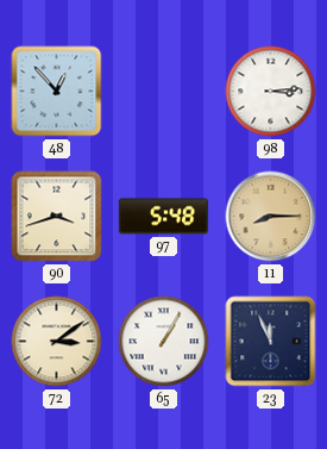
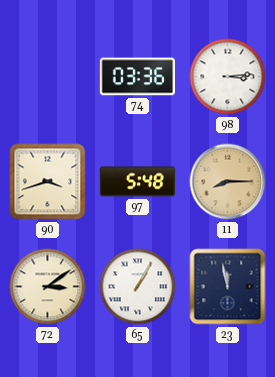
48: 12:53 -> none (57, 92)
74: none -> 03:36 (137, 77)
23: 11:56 -> 11:58 (228, 287)
